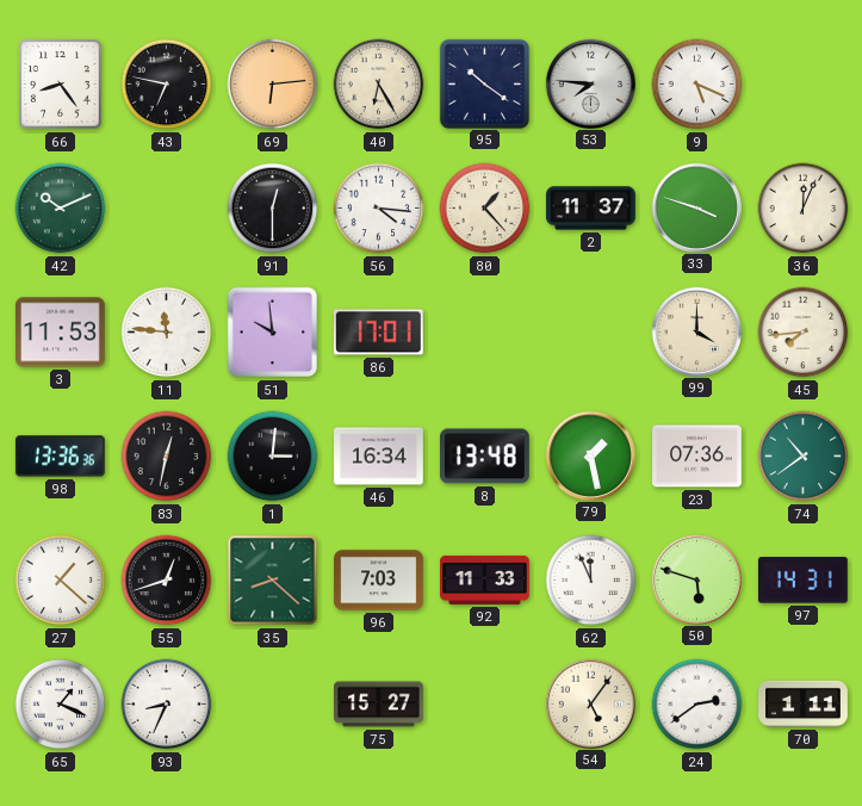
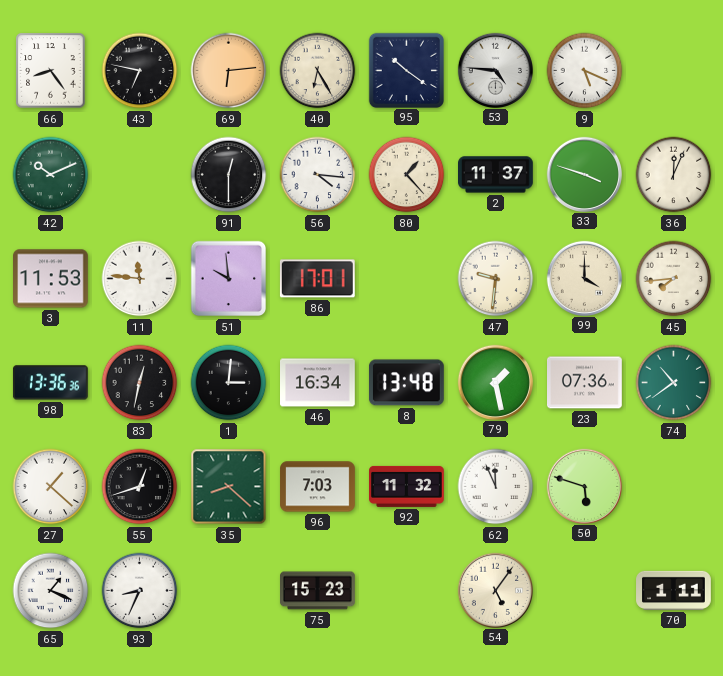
53: 7:46 -> 4:46 (495, 70)
47: none -> 9:31 (496, 279)
92: 11:33 -> 11:32 (407, 486)
97: 14:31 -> none (802, 581)
75: 15:27 -> 15:23 (318, 591)
24: 2:39 -> none (697, 705)
